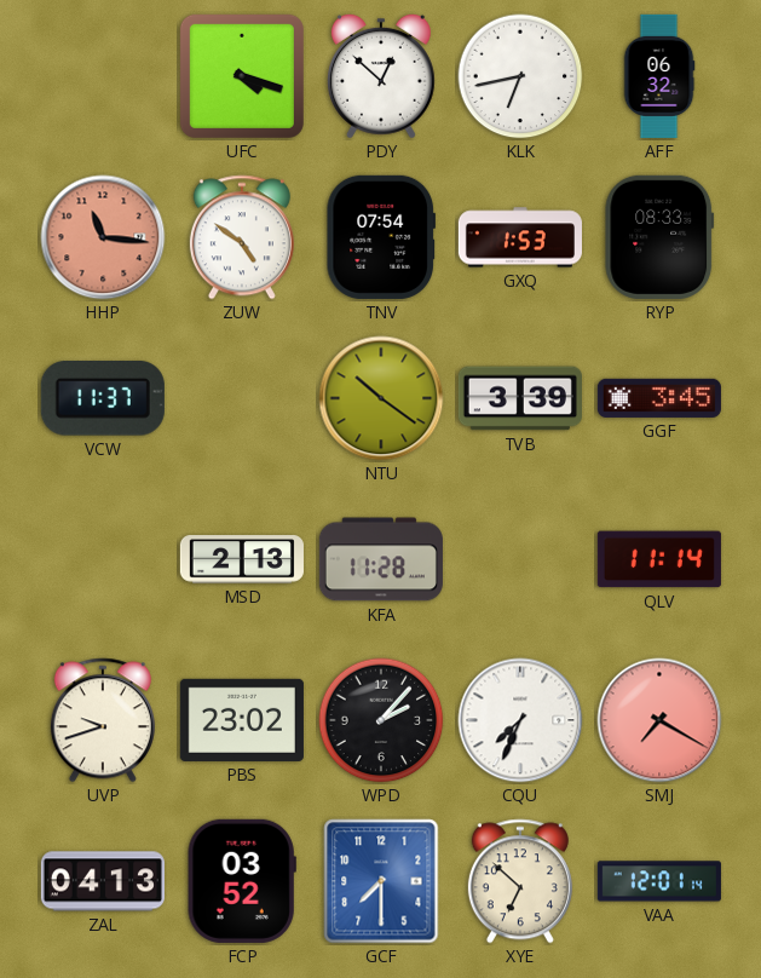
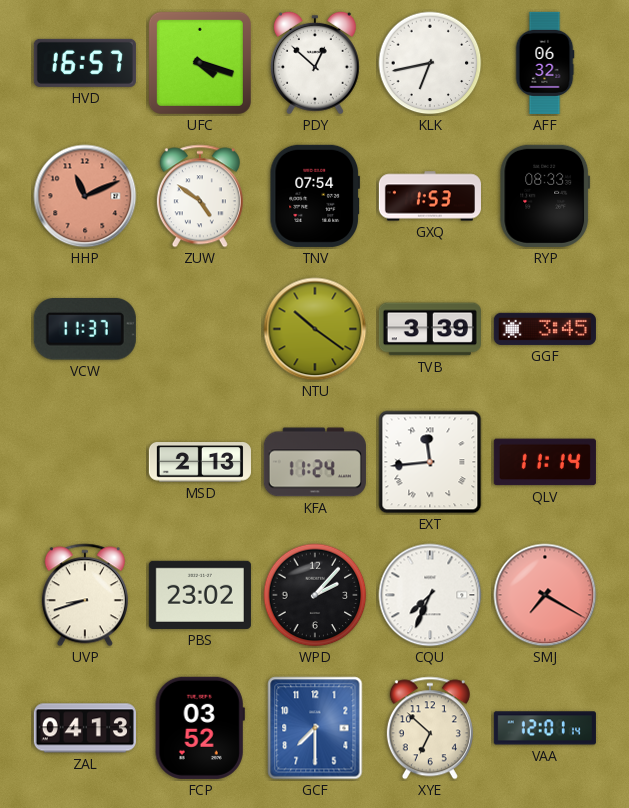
HVD: none -> 16:57 (85, 63)
HHP: 11:16 -> 11:11 (85, 196)
KFA: 11:28 -> 11:24 (315, 462)
EXT: none -> 11:44 (430, 462)
UVP: 9:42 -> 8:42 (85, 595)
